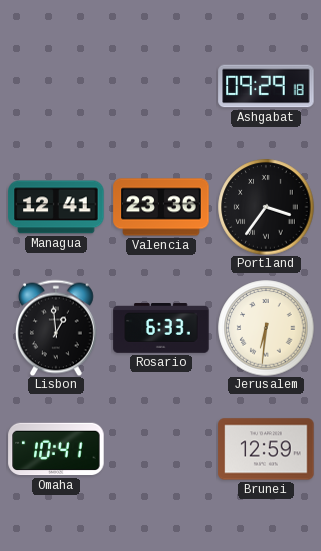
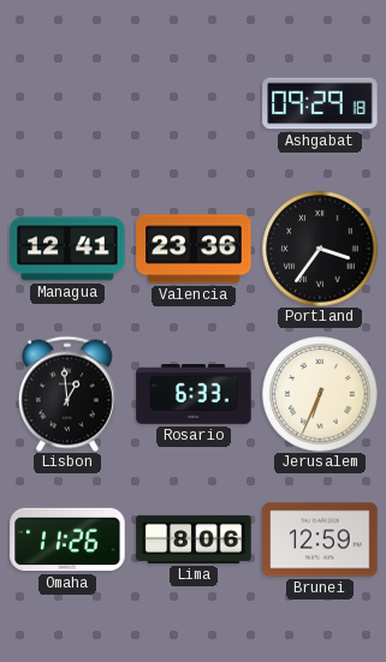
Jerusalem: 6:31 -> 6:34 (320, 394)
Omaha: 10:41 -> 11:26 (67, 539)
Lima: none -> 8:06 (194, 539)
